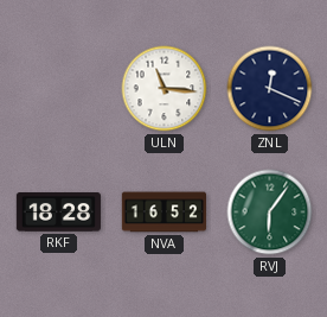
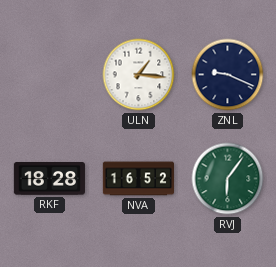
ULN: 11:16 -> 1:16 (139, 75)
ZNL: 12:19 -> 9:19 (228, 75)
